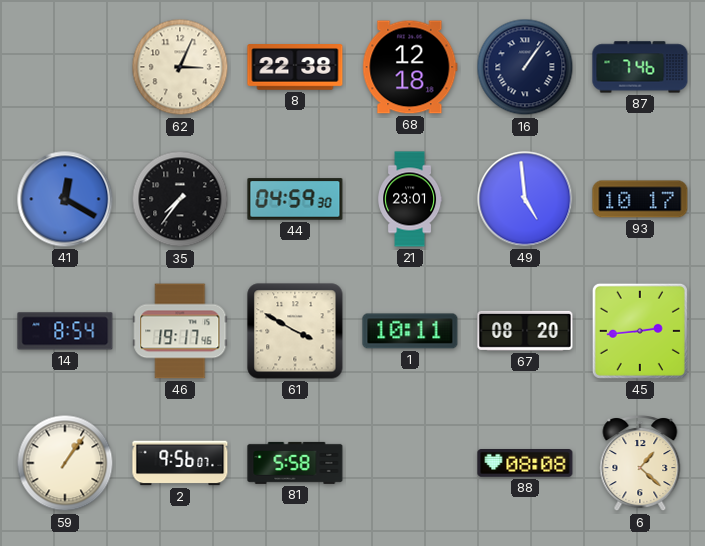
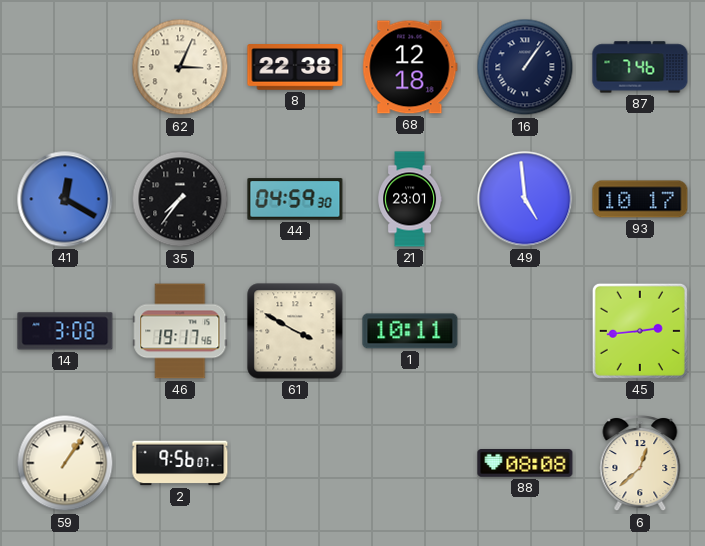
14: 8:54 -> 3:08 (65, 331)
67: 08:20 -> none (525, 331)
81: 5:58 -> none (295, 463)
6: 1:22 -> 12:38 (640, 464)
